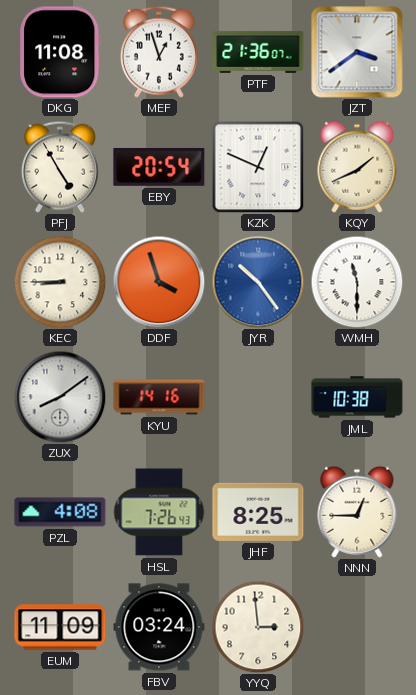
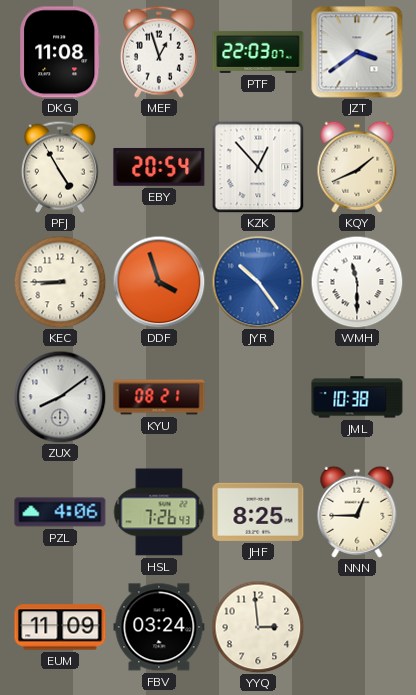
PTF: 21:36 -> 22:03 (258, 52)
KZK: 12:49 -> 12:53 (258, 167)
KYU: 14:16 -> 08:21 (159, 397)
PZL: 4:08 -> 4:06 (60, 512)
